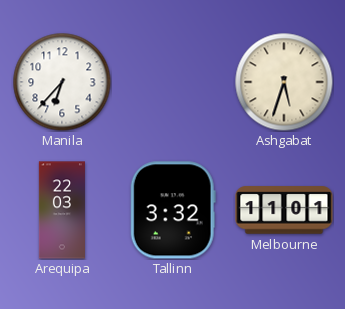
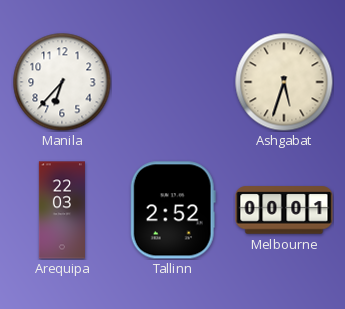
Tallinn: 3:32 -> 2:52 (173, 210)
Melbourne: 11:01 -> 00:01 (284, 210)
